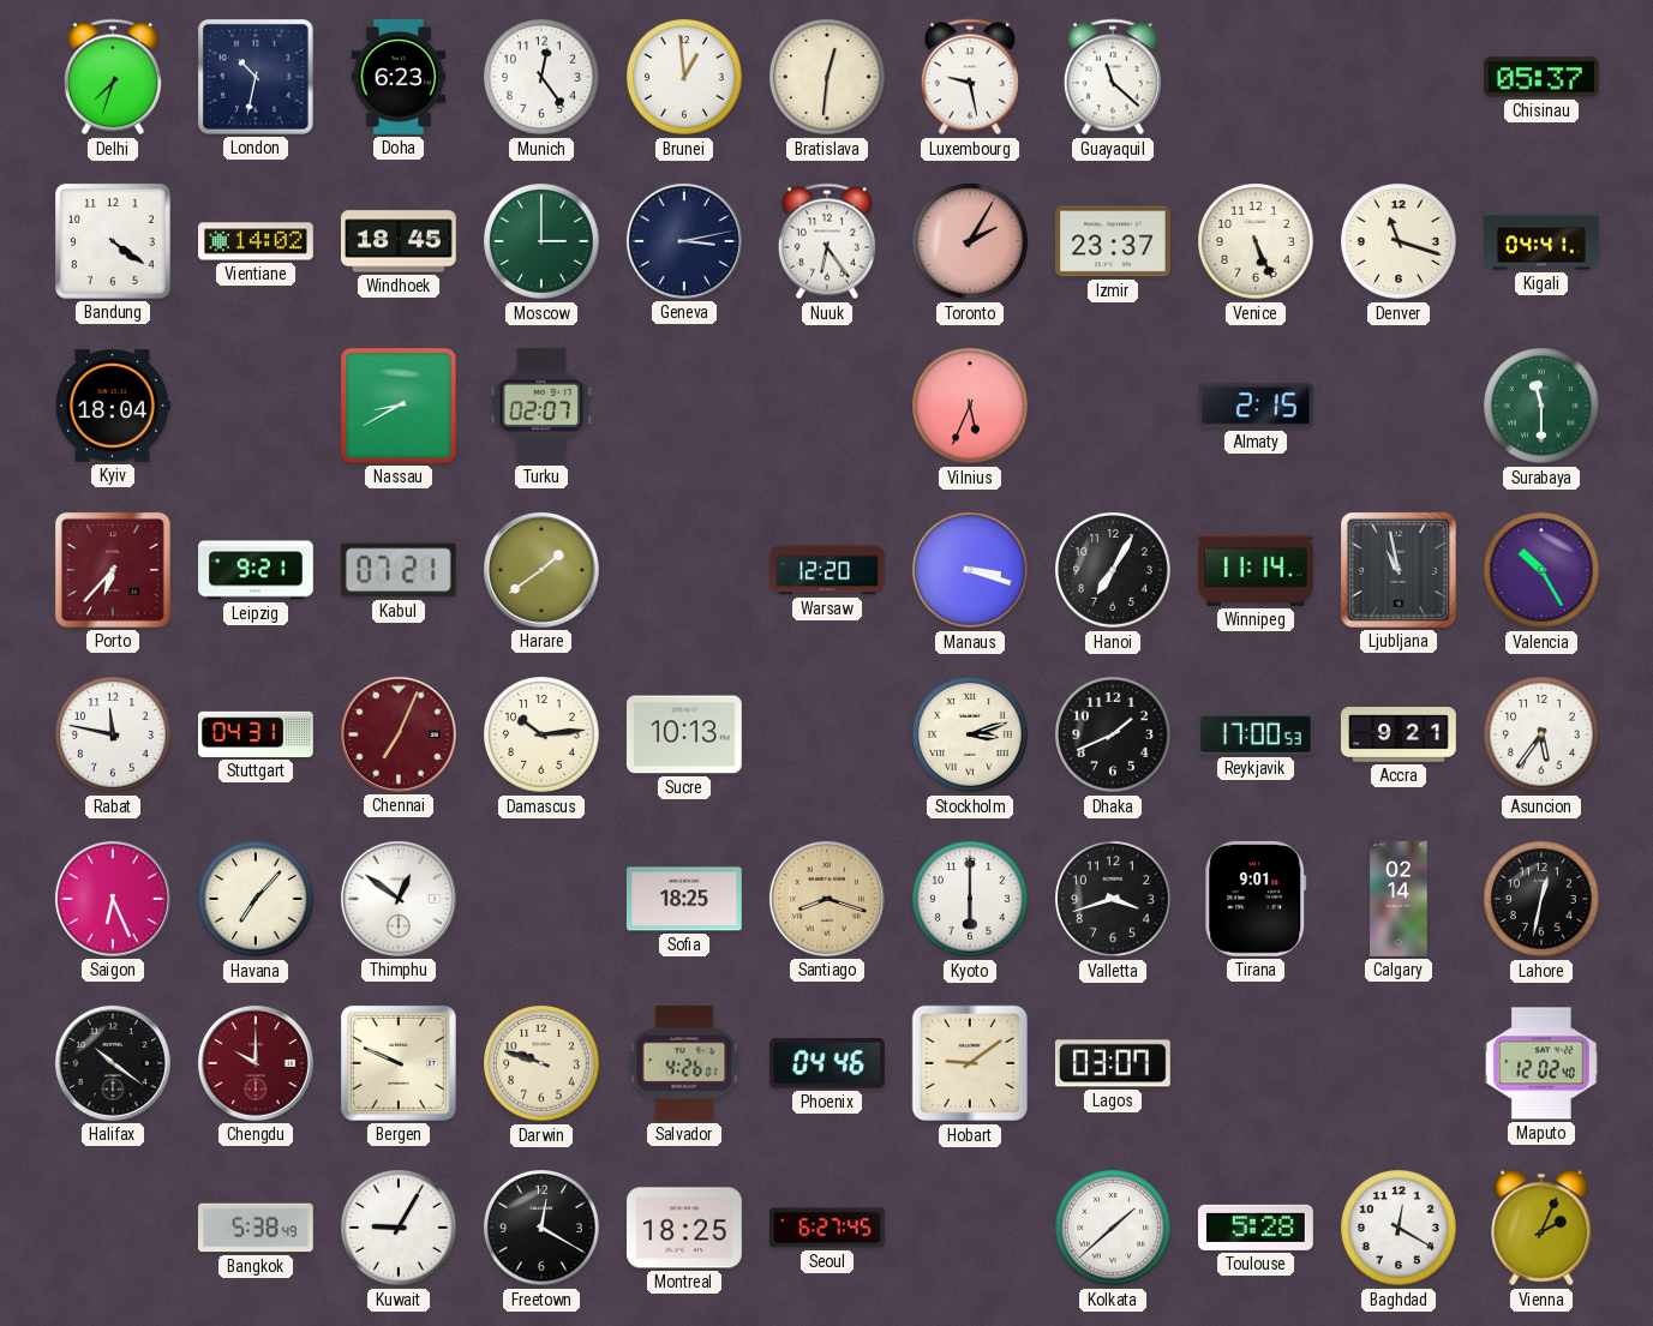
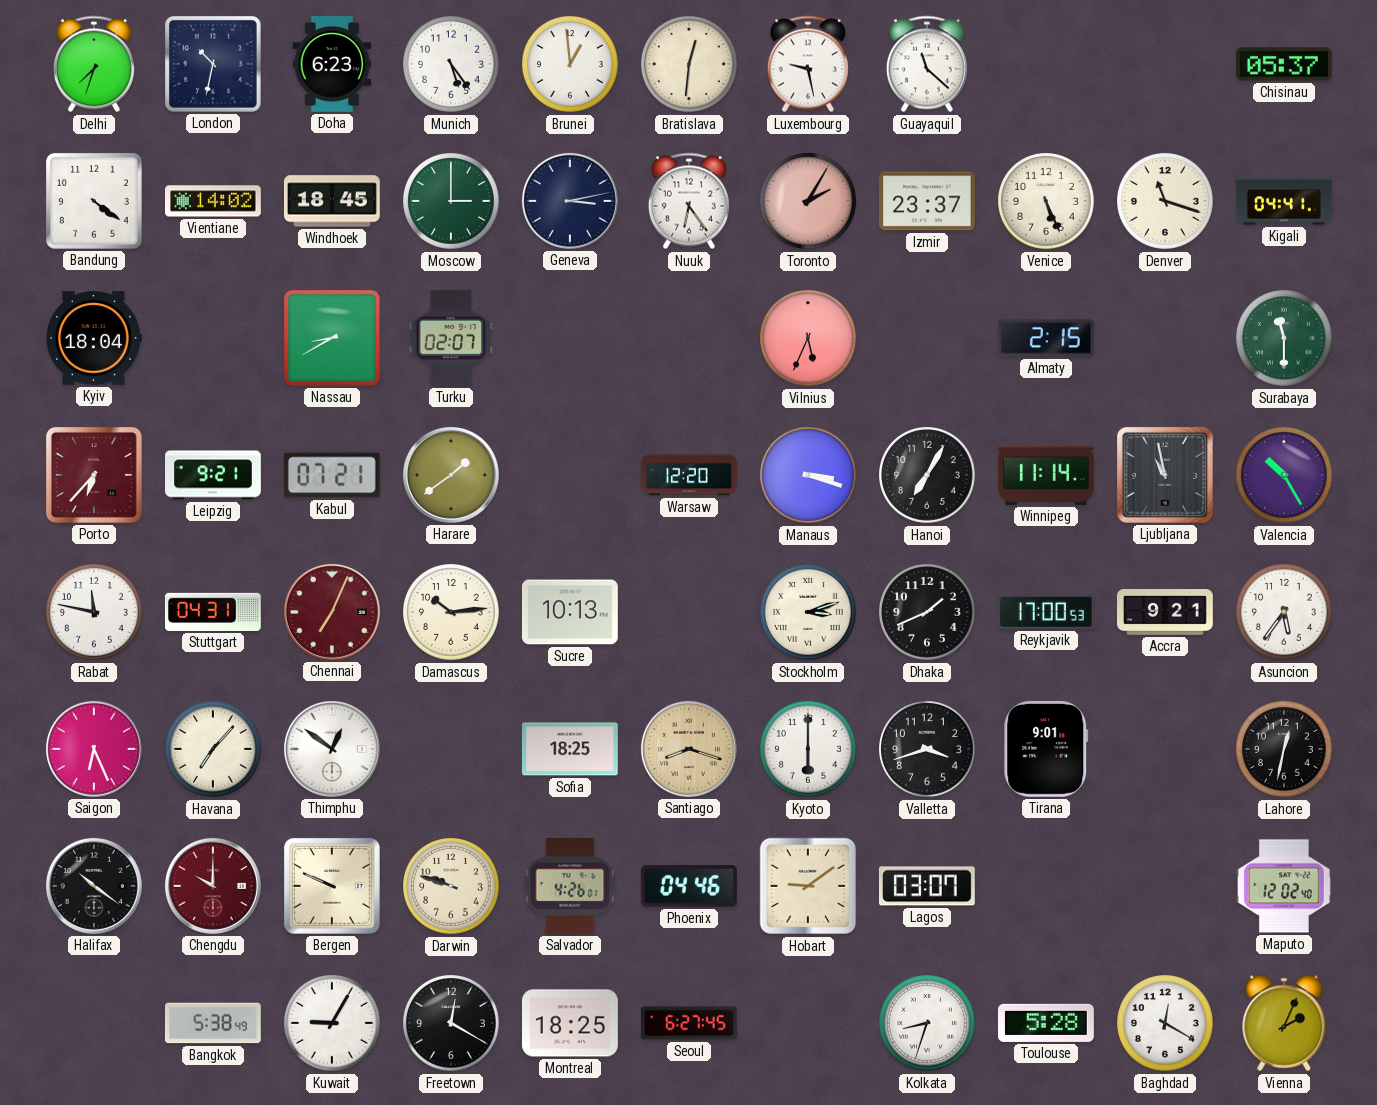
Munich: 12:24 -> 5:24 (452, 65)
Calgary: 02:14 -> none (1399, 900)
Kolkata: 1:38 -> 8:33 (928, 1024)
